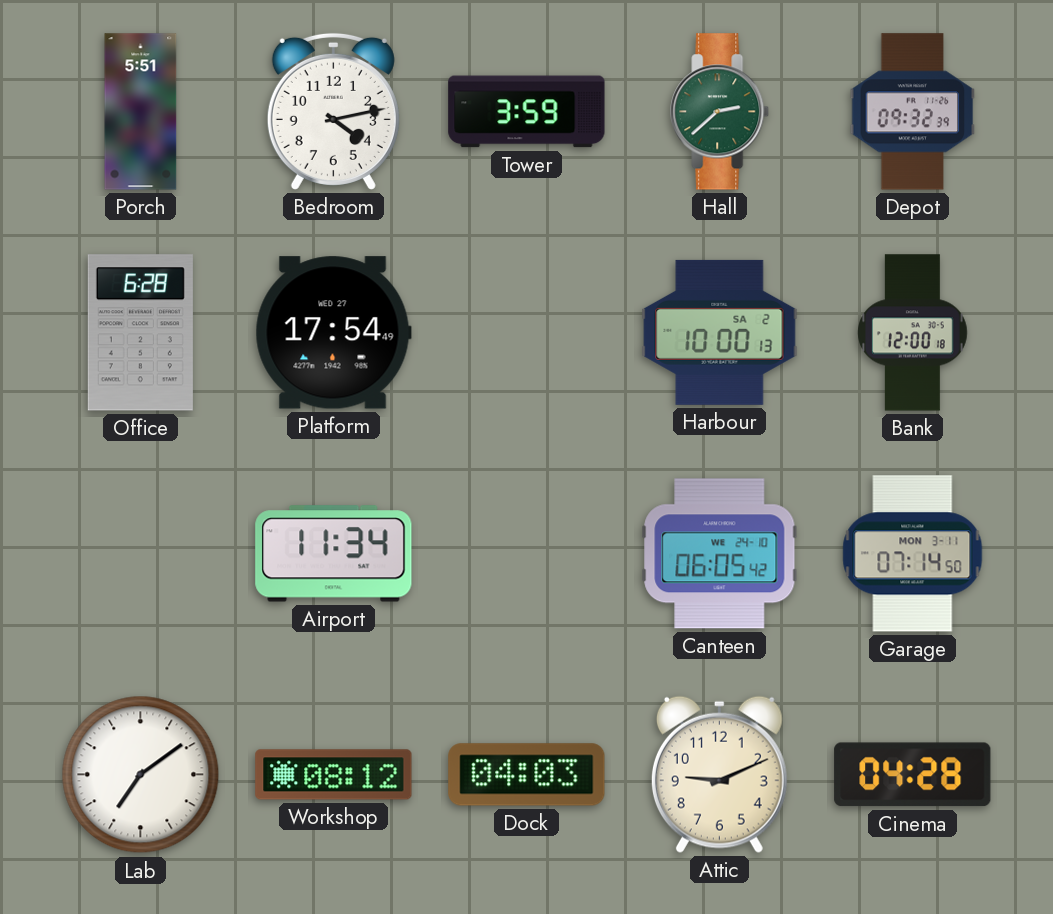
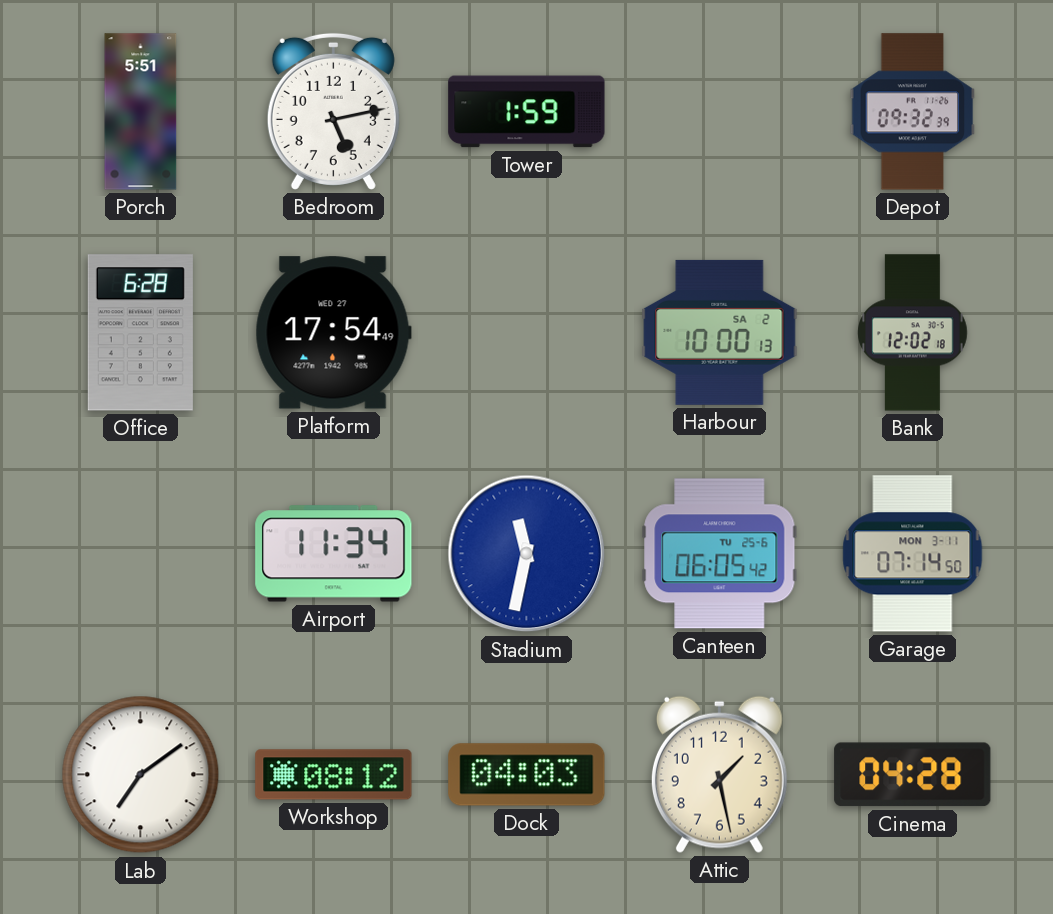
Bedroom: 4:13 -> 5:13 (333, 111)
Tower: 3:59 -> 1:59 (527, 112)
Hall: 2:38 -> none (720, 112)
Bank: 12:00 -> 12:02 (913, 333)
Stadium: none -> 11:32 (527, 554)
Canteen date: WE 24-10 -> TU 25-6 (720, 554)
Attic: 9:11 -> 1:28 (719, 774)
